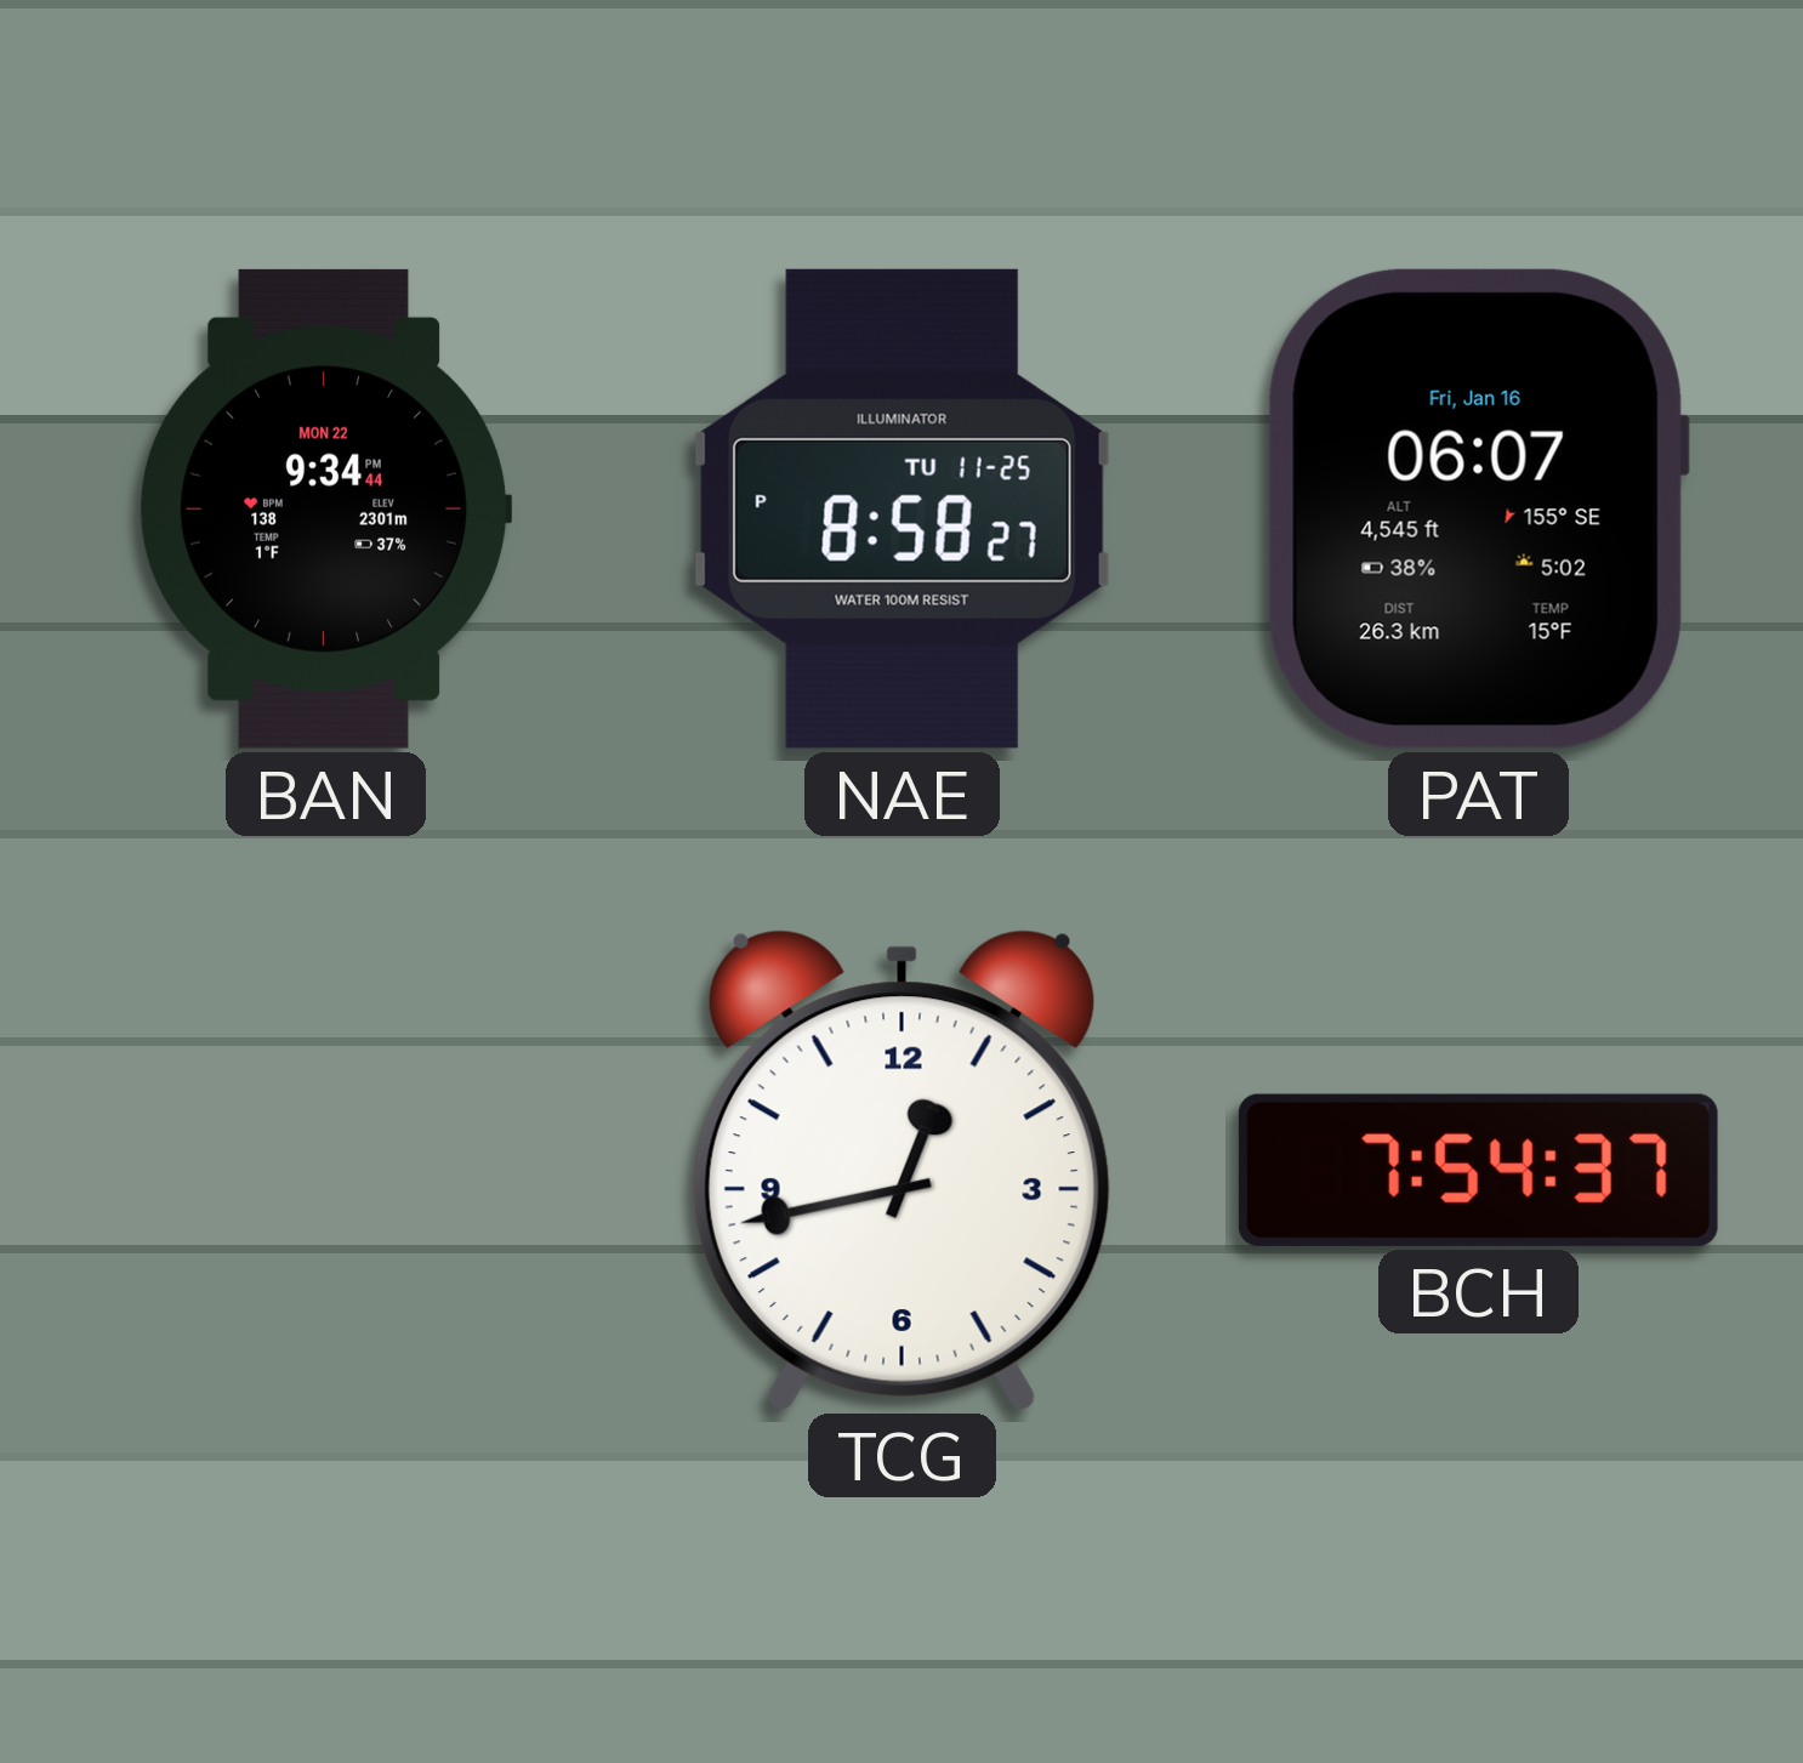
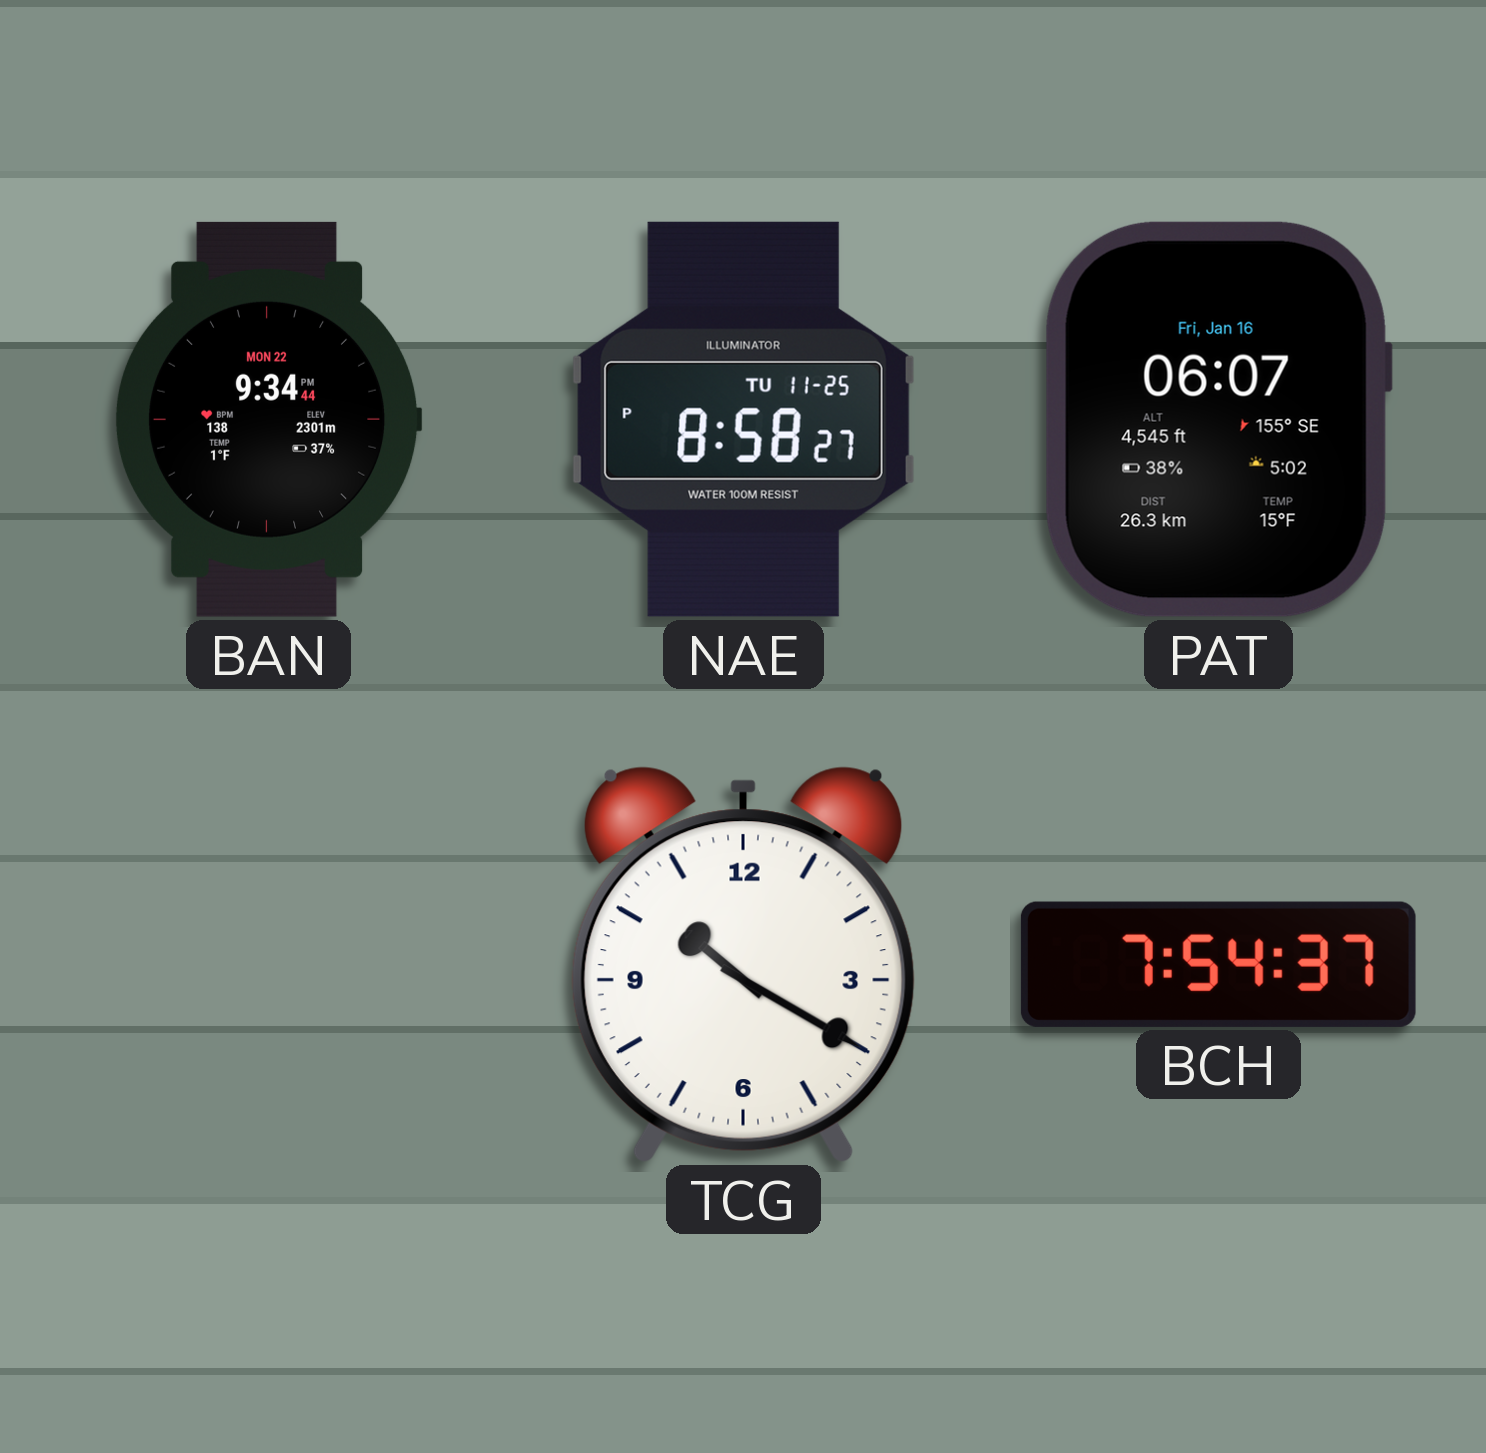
TCG: 12:43 -> 10:20 (743, 964)
